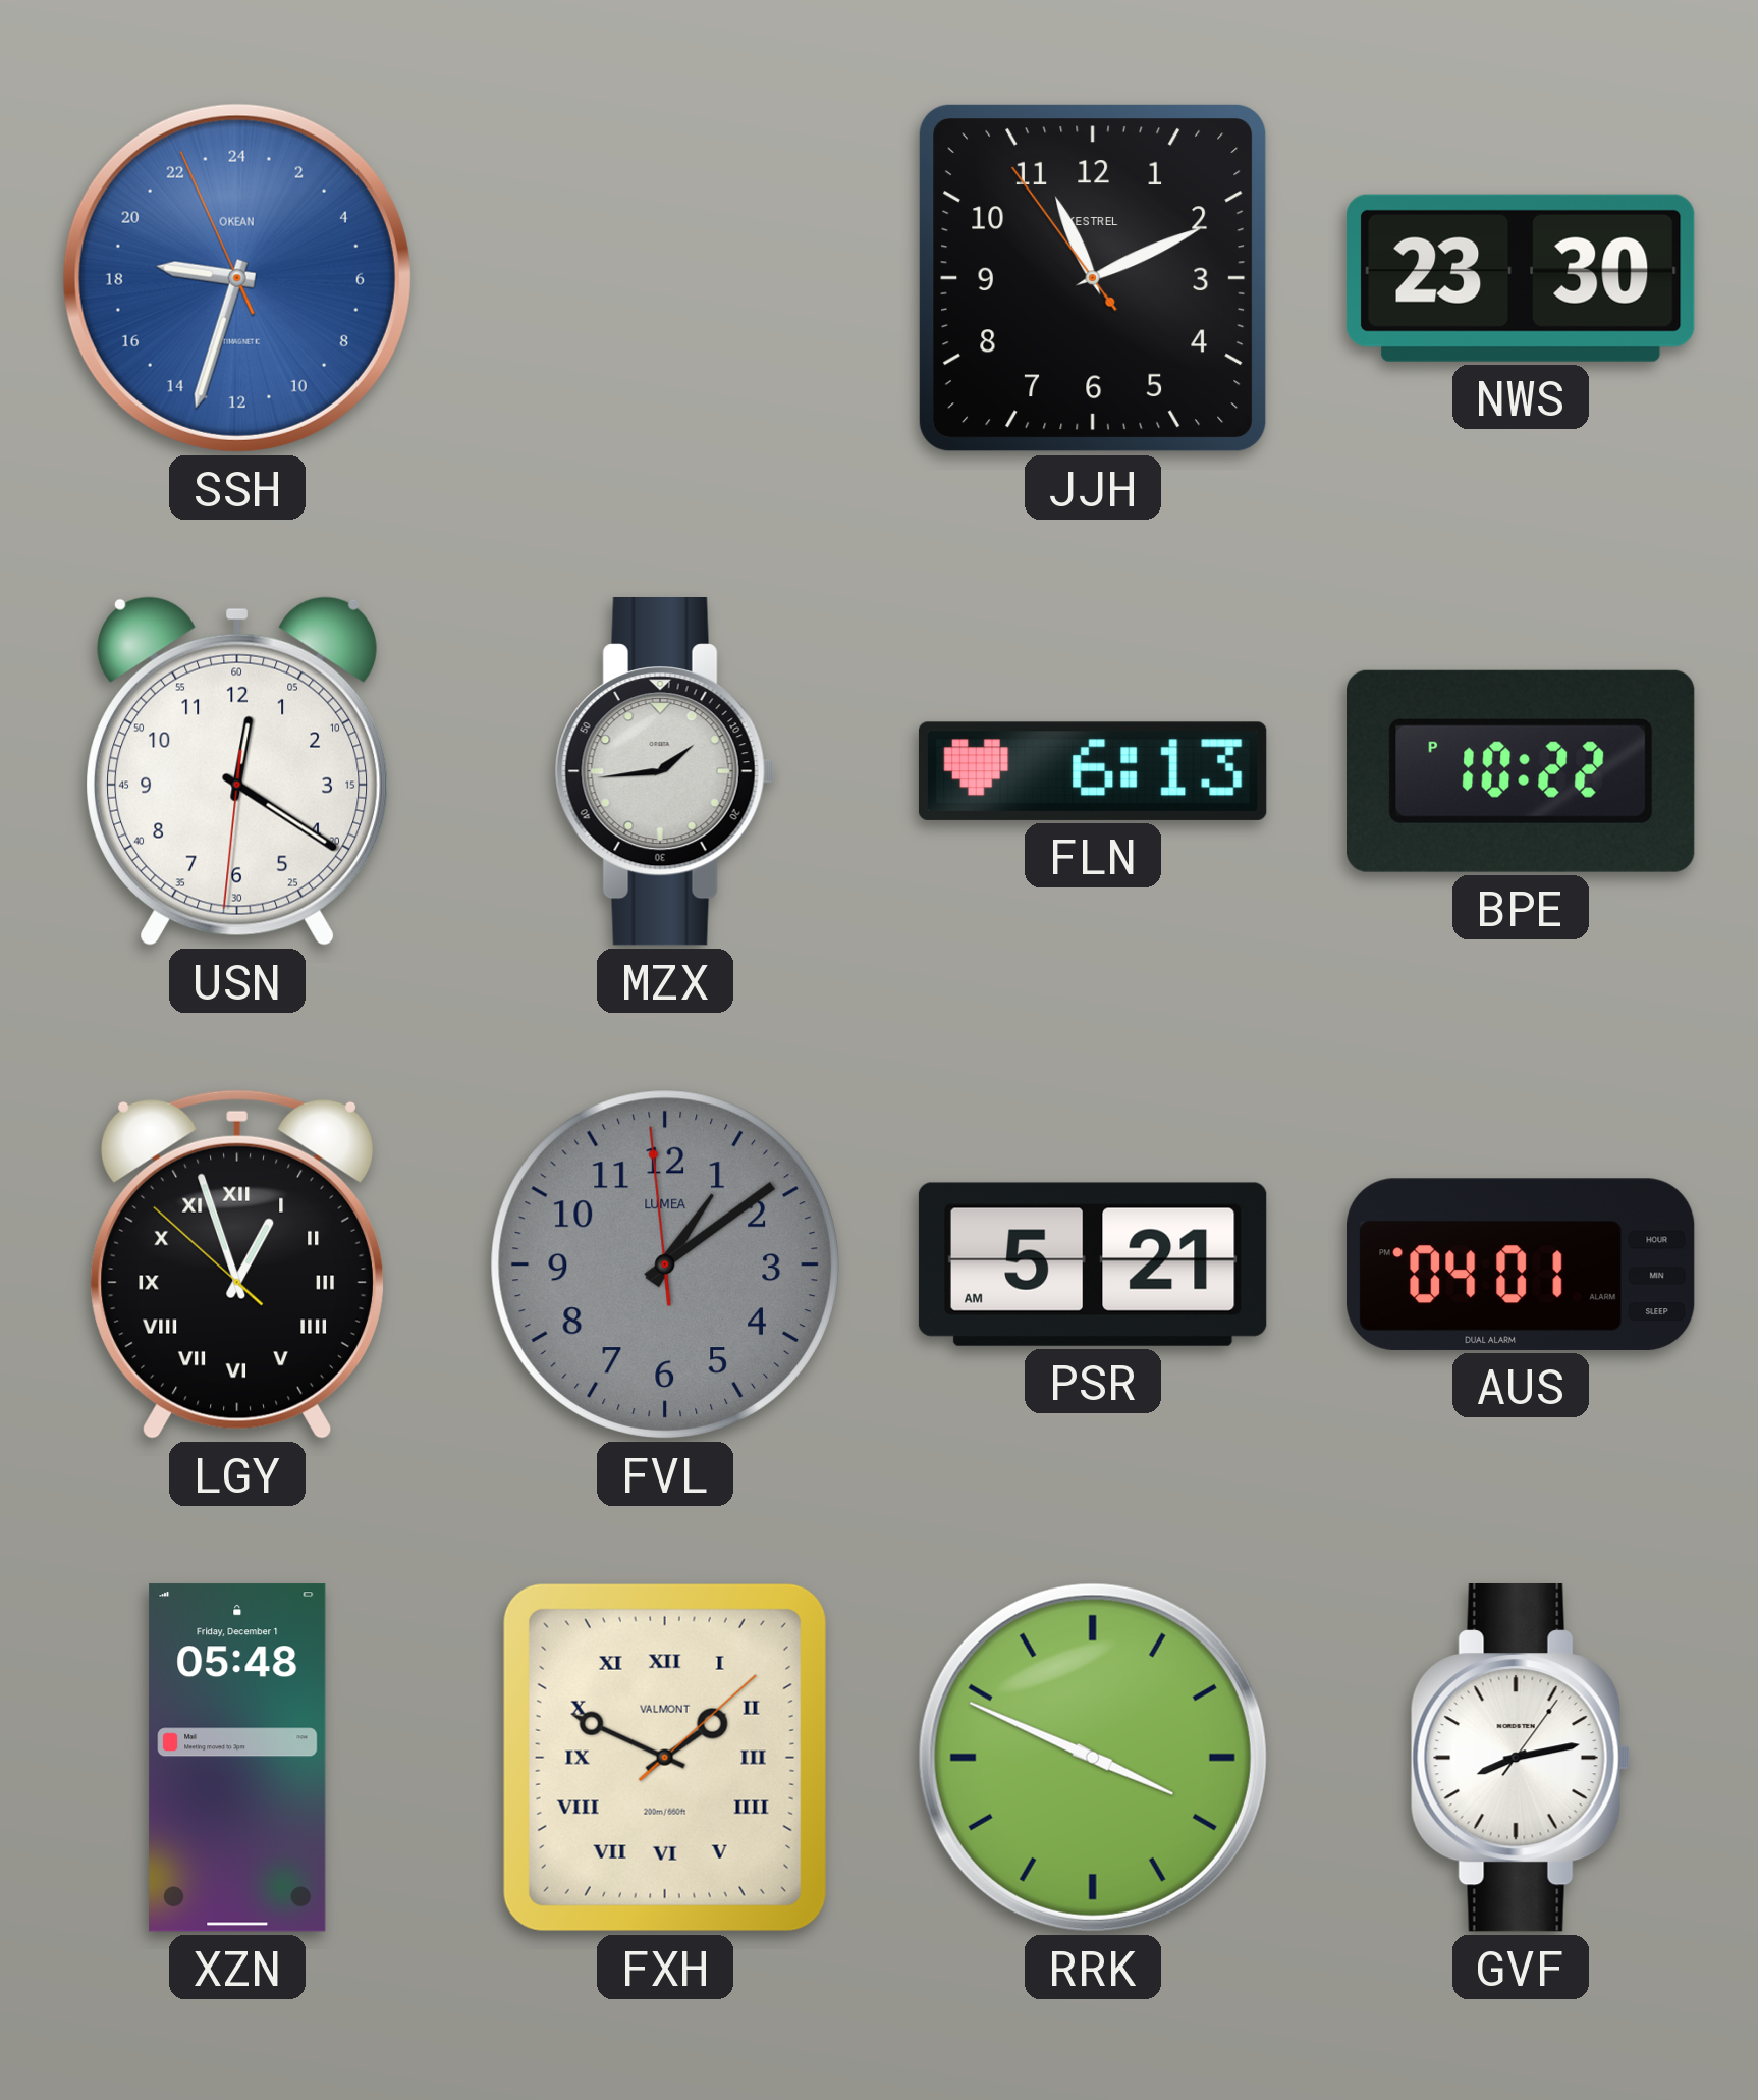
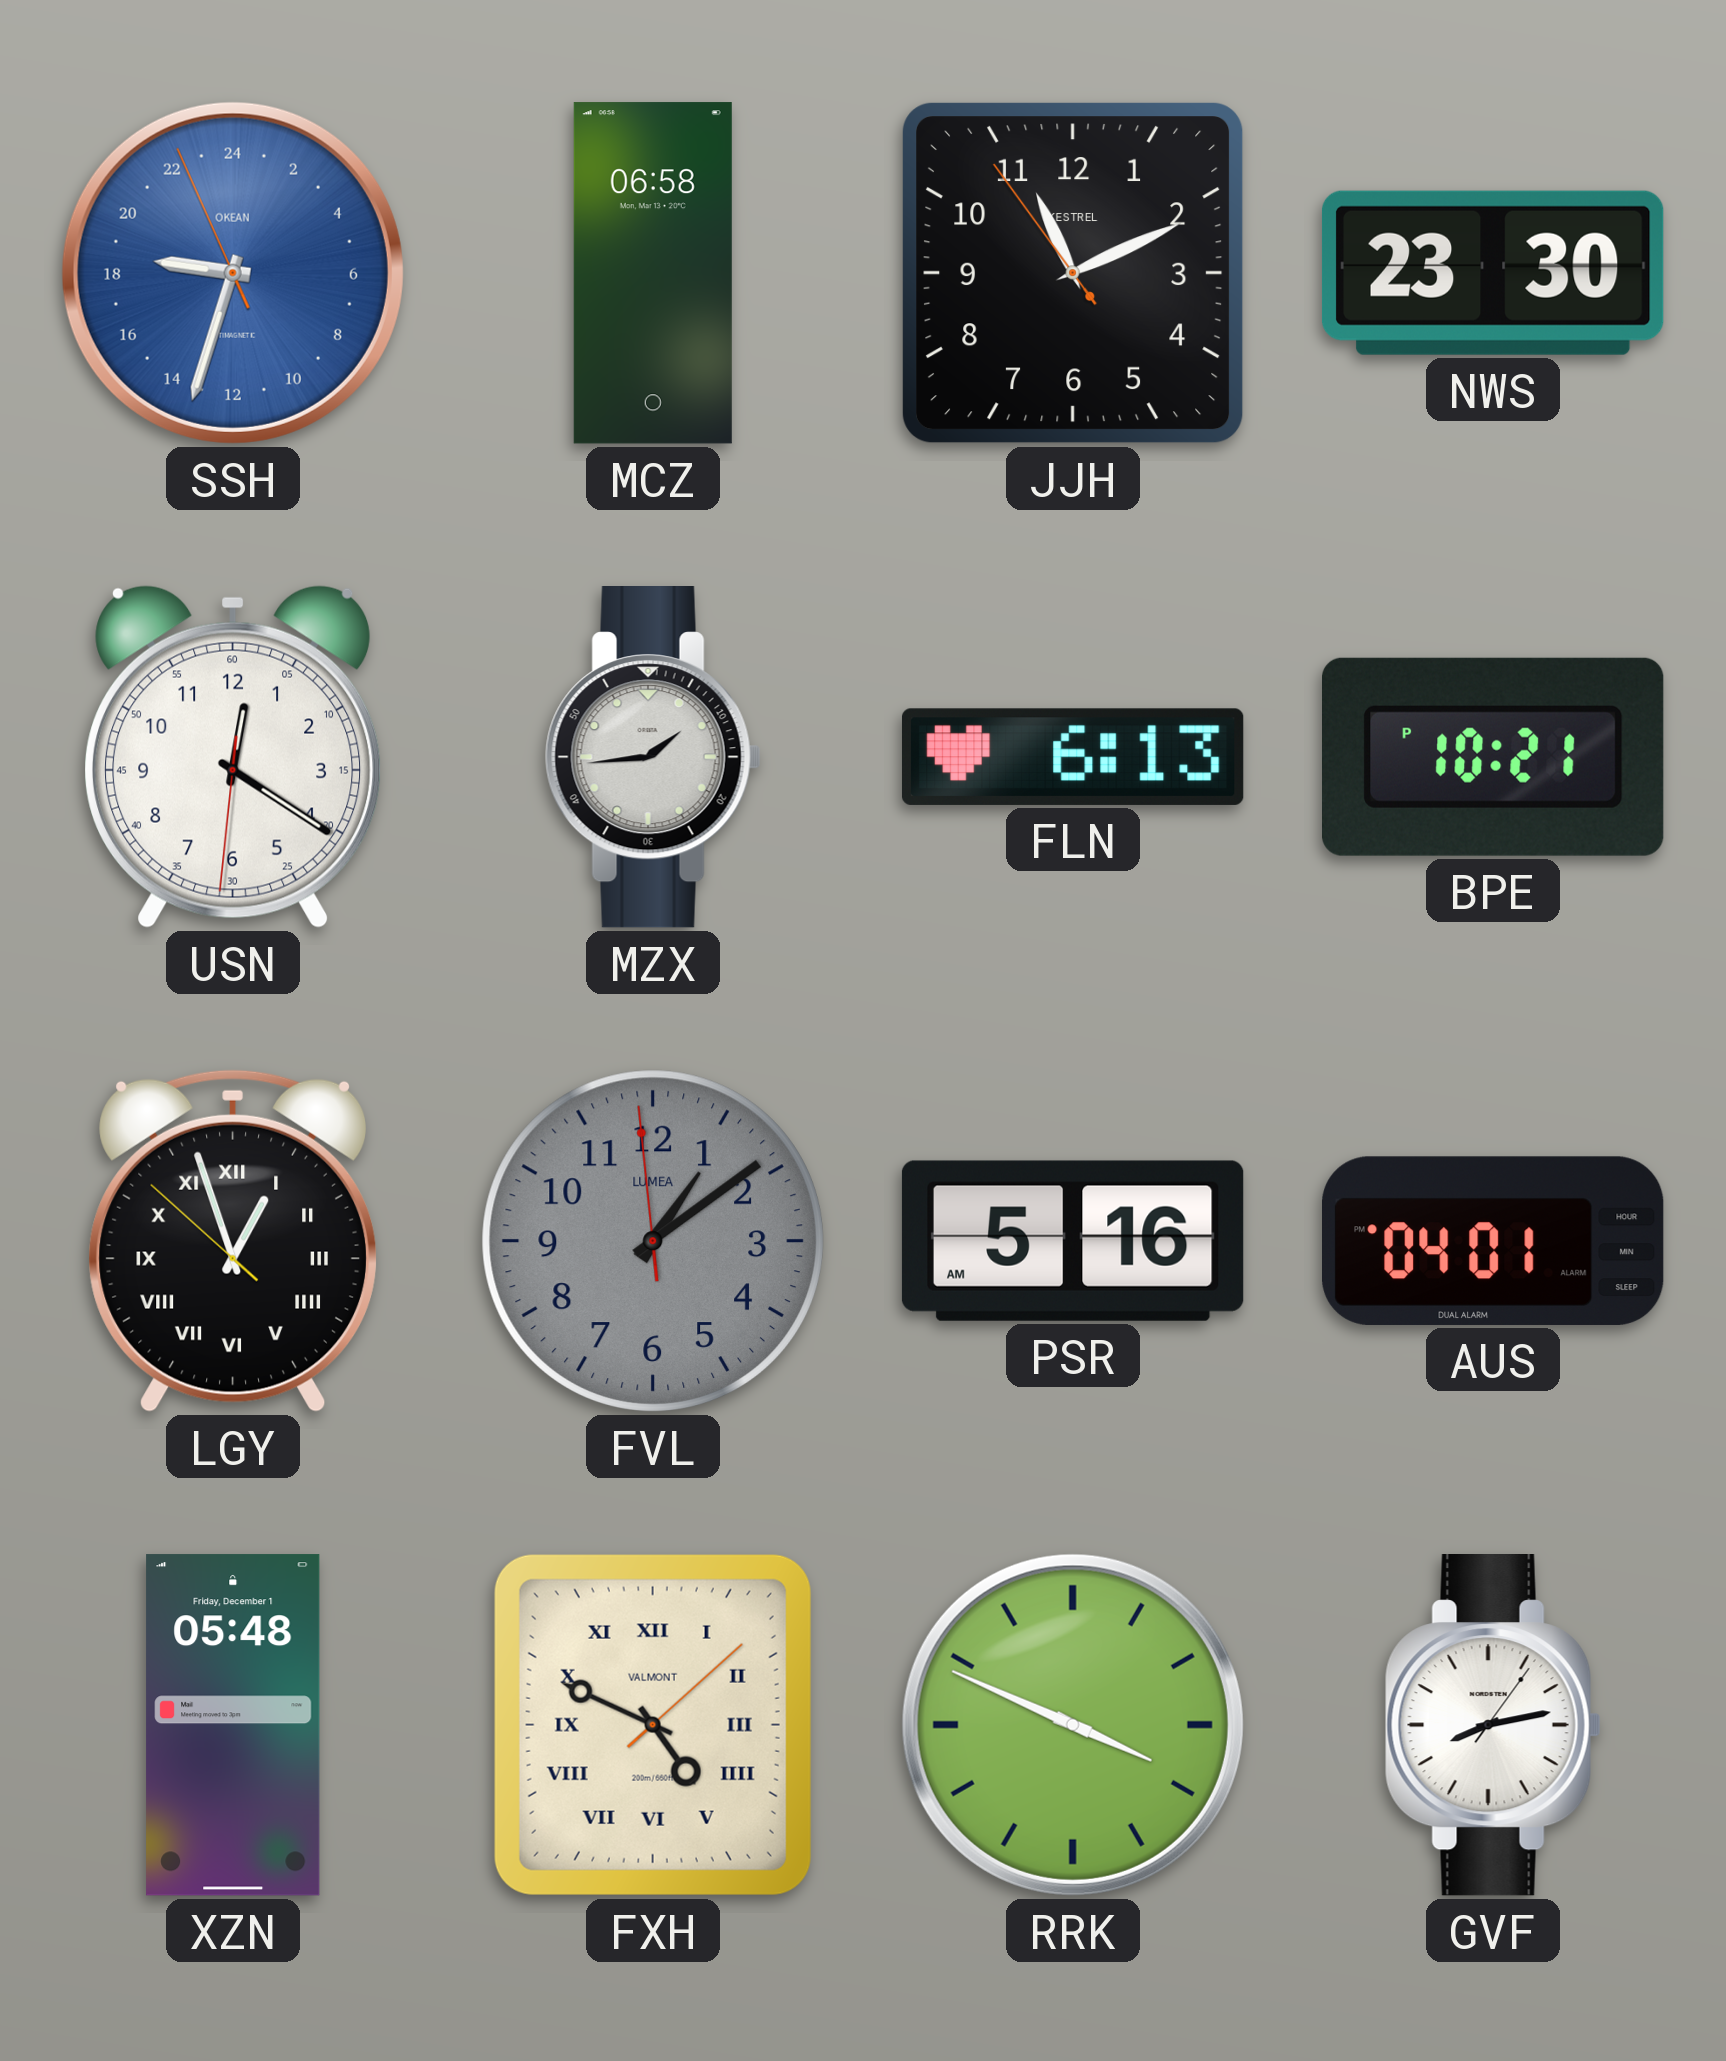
MCZ: none -> 06:58 (653, 273)
BPE: 10:22 -> 10:21 (1493, 757)
PSR: 5:21 -> 5:16 (1073, 1241)
FXH: 1:49 -> 4:49 (653, 1725)
